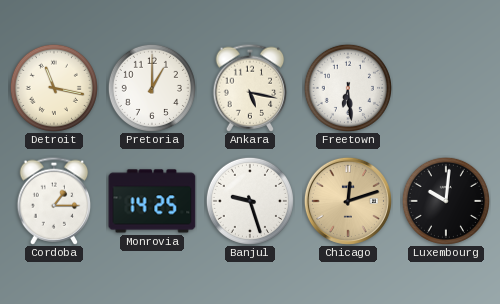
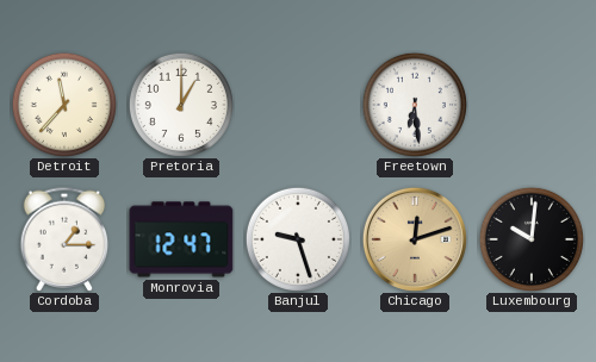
Detroit: 11:17 -> 11:37 (64, 105)
Ankara: 5:17 -> none (250, 88)
Monrovia: 14:25 -> 12:47 (181, 239)
